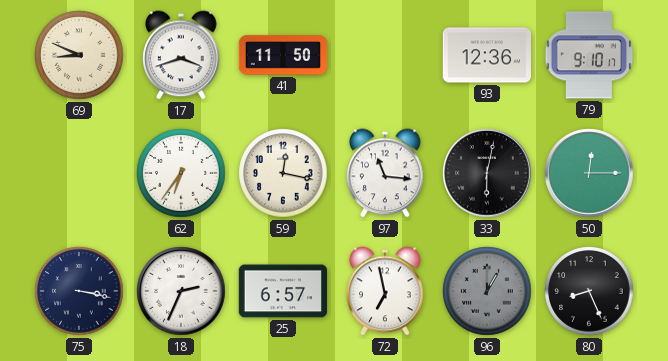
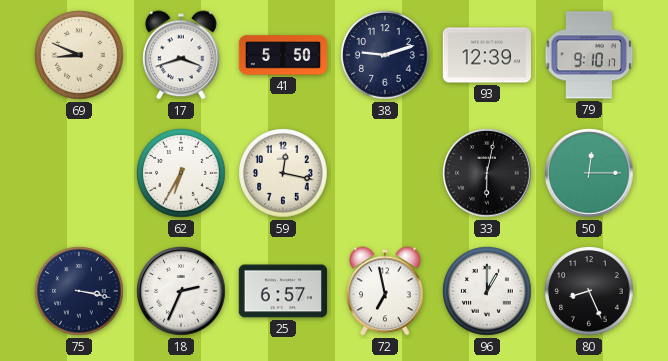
41: 11:50 -> 5:50 (283, 55)
38: none -> 9:12 (385, 55)
93: 12:36 -> 12:39 (486, 55)
62: 6:36 -> 6:35 (181, 173)
97: 11:16 -> none (385, 173)
96 dial: grey -> white (487, 291)
